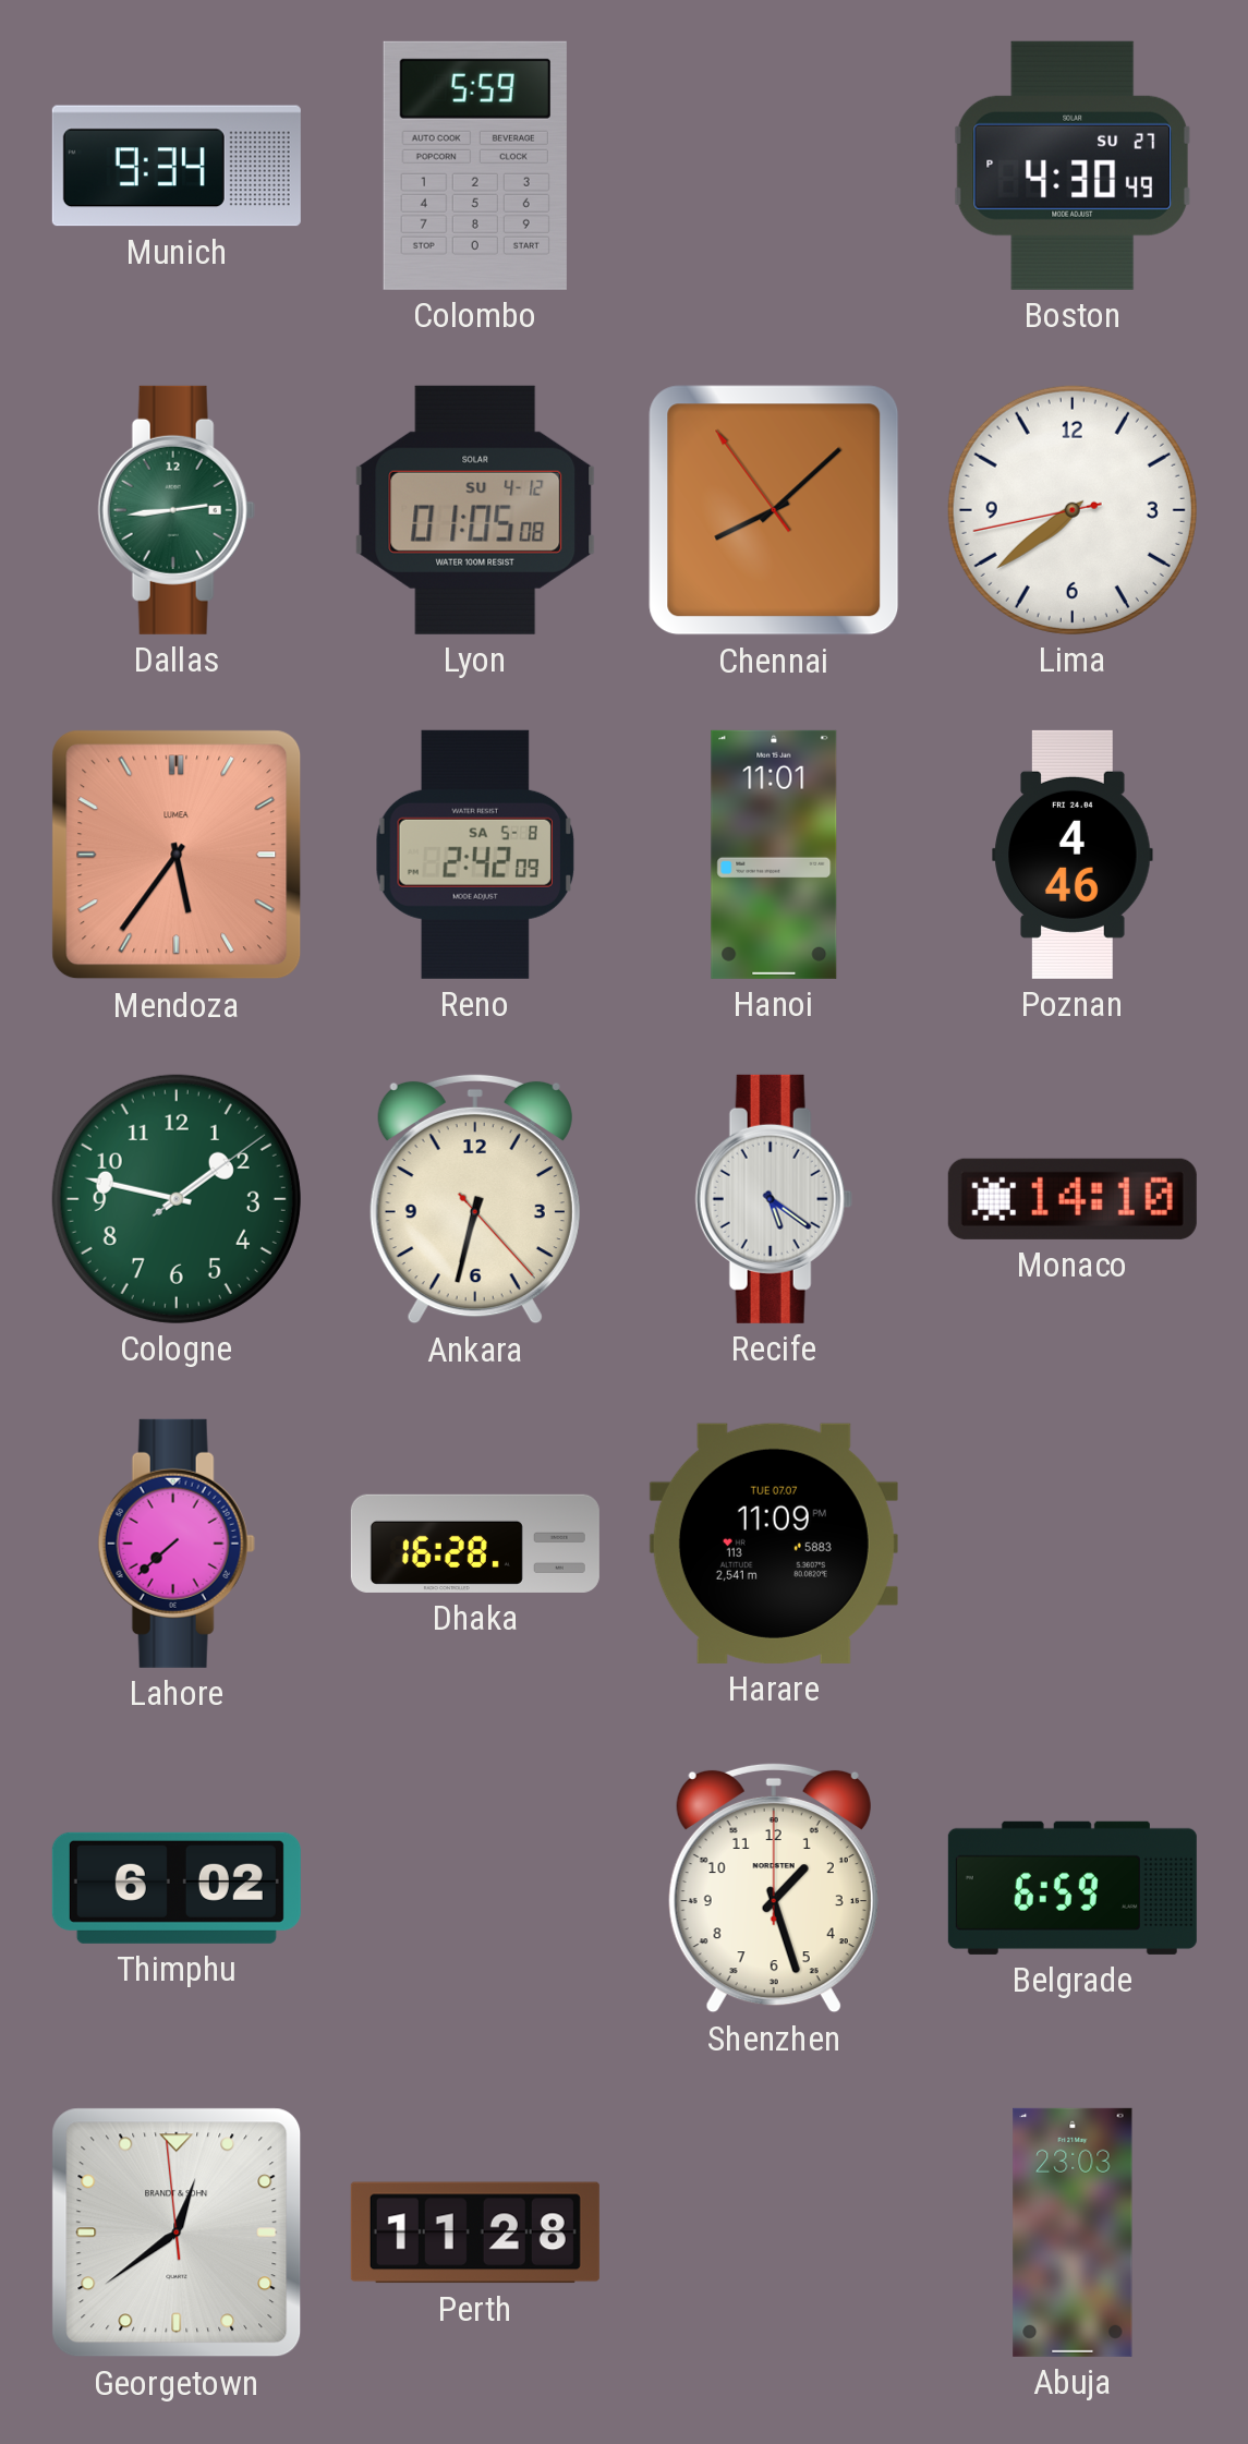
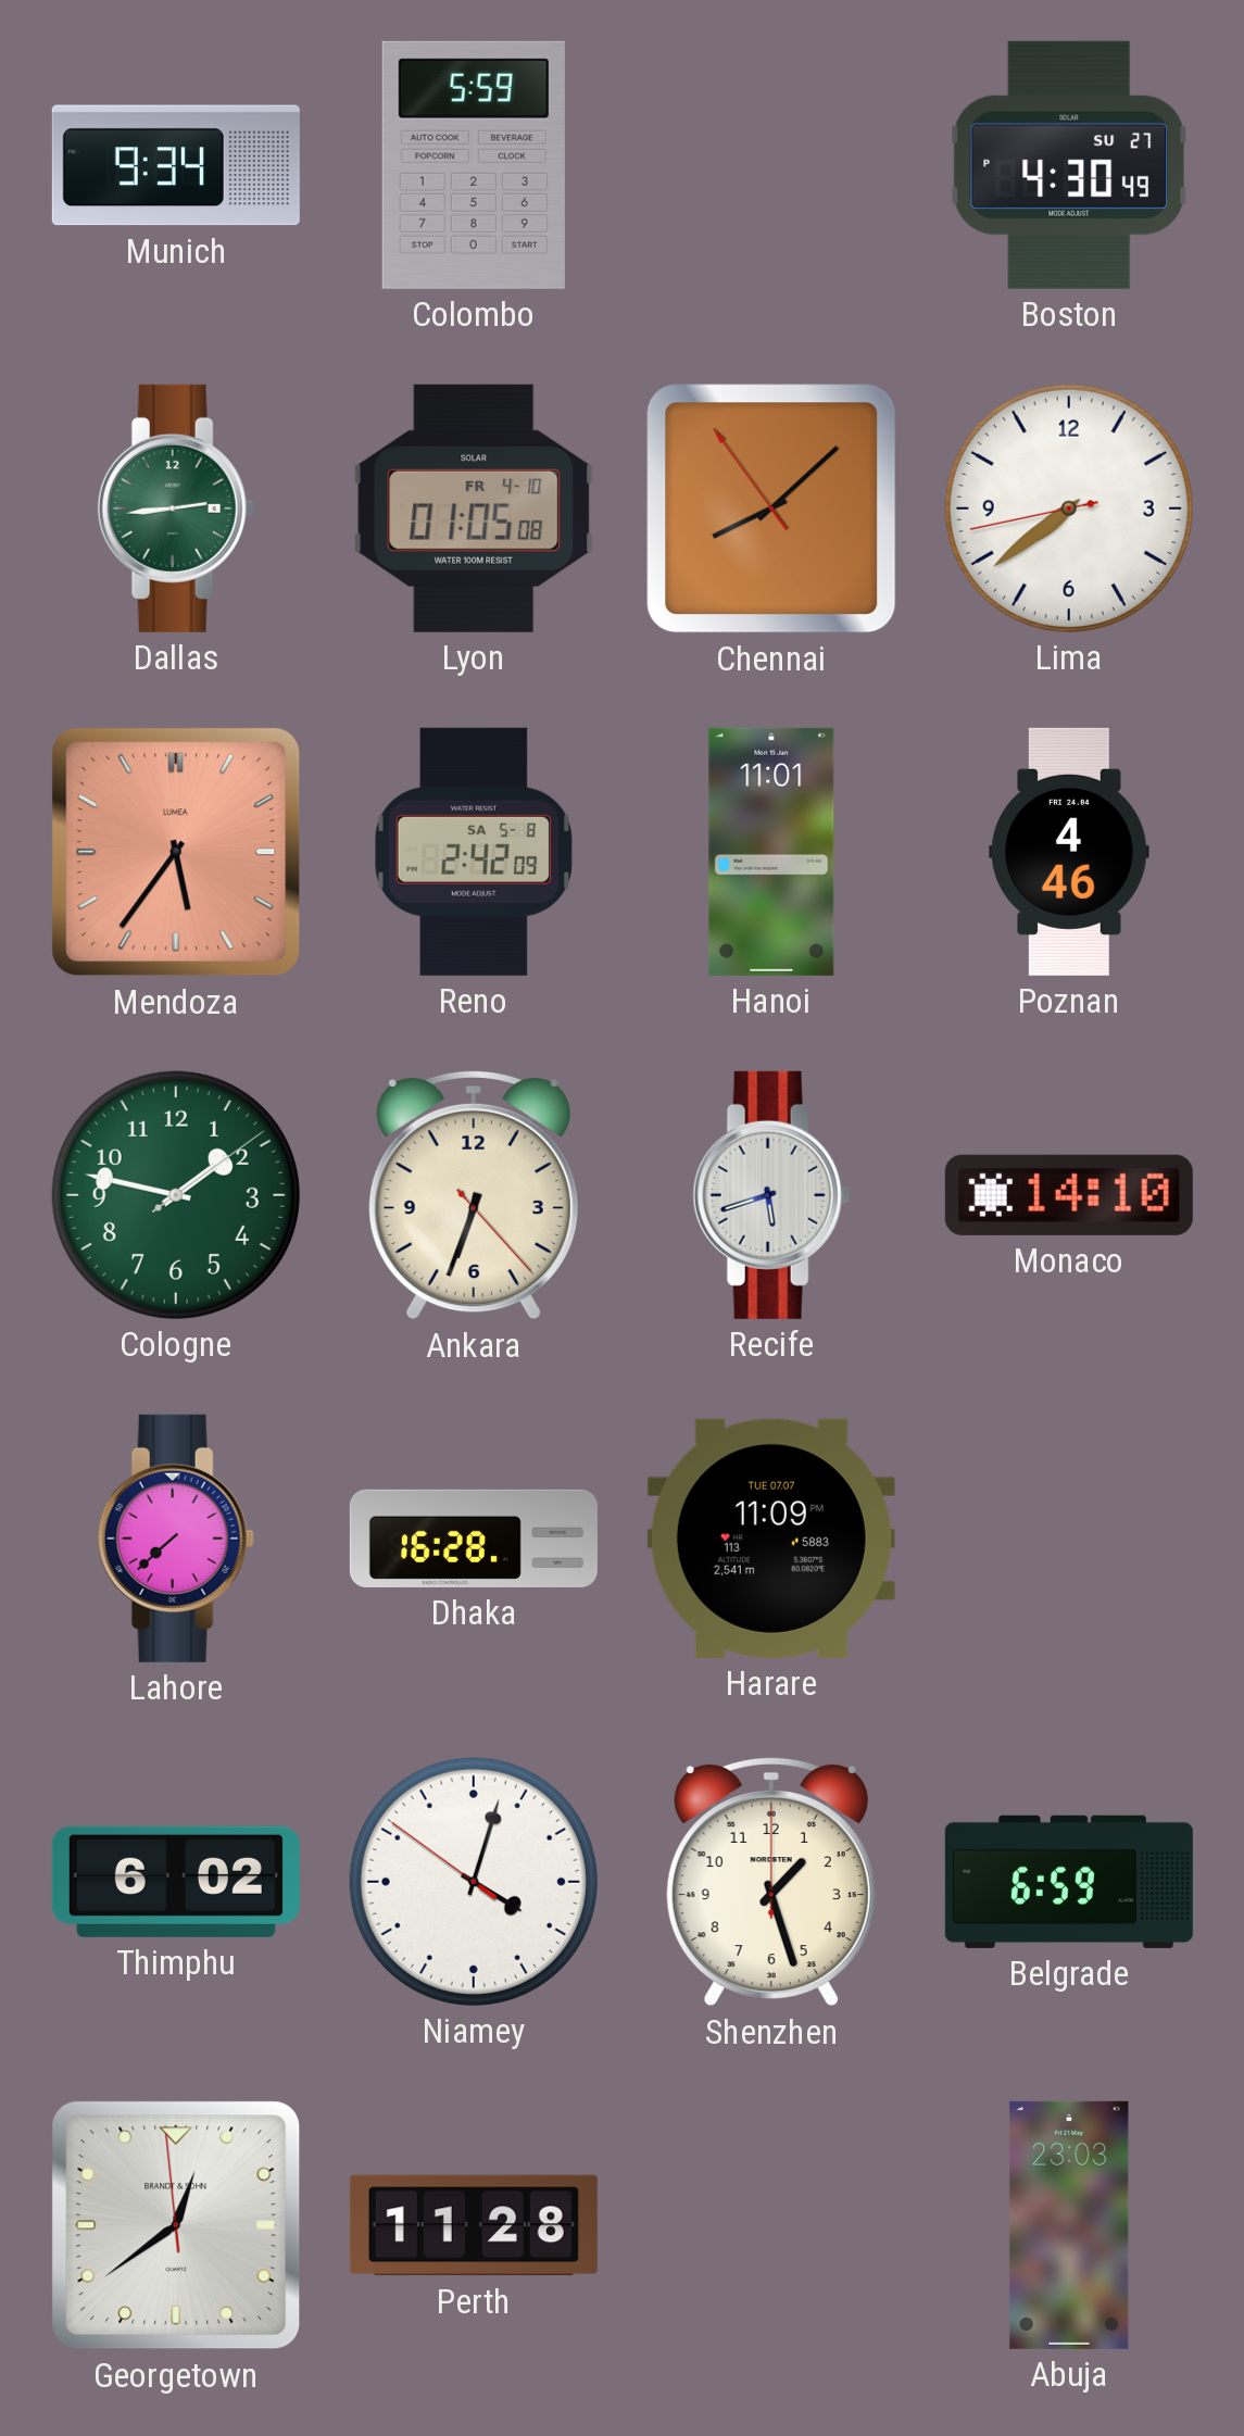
Lyon date: SU 4-12 -> FR 4-10 (474, 508)
Ankara: 6:32 -> 6:33 (474, 1195)
Recife: 5:21 -> 5:42 (771, 1195)
Niamey: none -> 4:02 (474, 1882)
